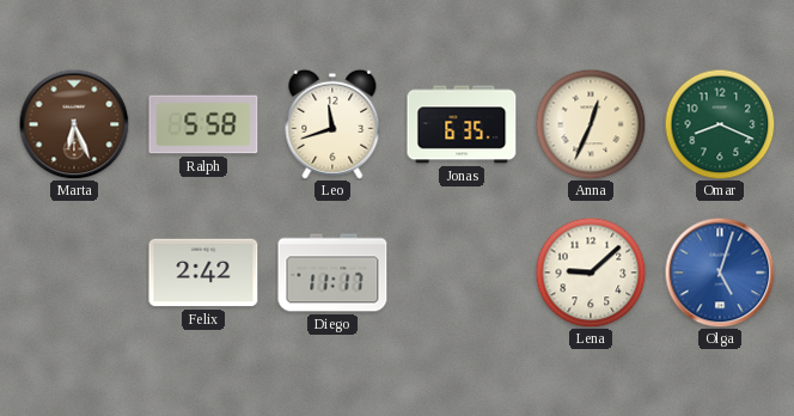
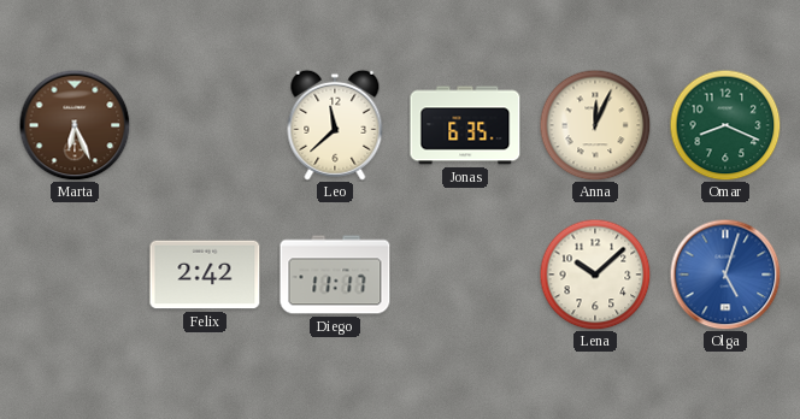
Ralph: 5:58 -> none (203, 124)
Leo: 11:42 -> 11:38 (335, 125)
Anna: 12:34 -> 12:04 (595, 125)
Lena: 9:08 -> 10:08 (595, 275)
